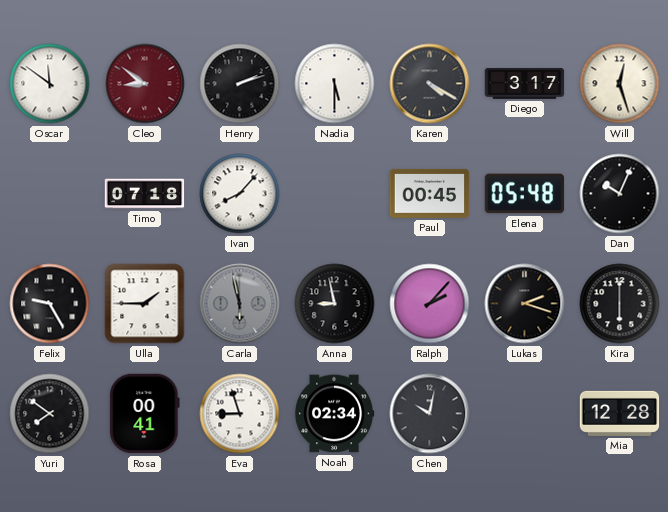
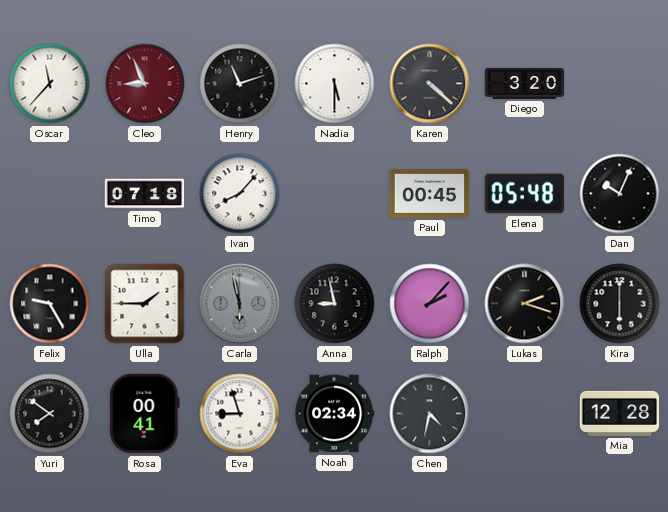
Oscar: 11:51 -> 11:37 (50, 84)
Cleo: 8:51 -> 8:56 (145, 84)
Henry: 2:12 -> 11:12 (240, 84)
Karen: 4:20 -> 4:22 (430, 84)
Diego: 3:17 -> 3:20 (525, 84)
Will: 12:27 -> none (620, 84)
Chen: 10:02 -> 4:32 (430, 414)
